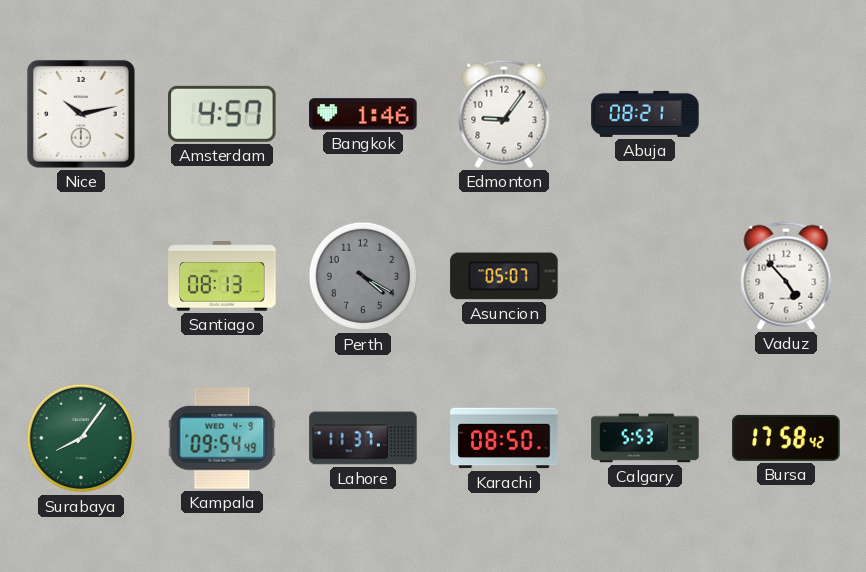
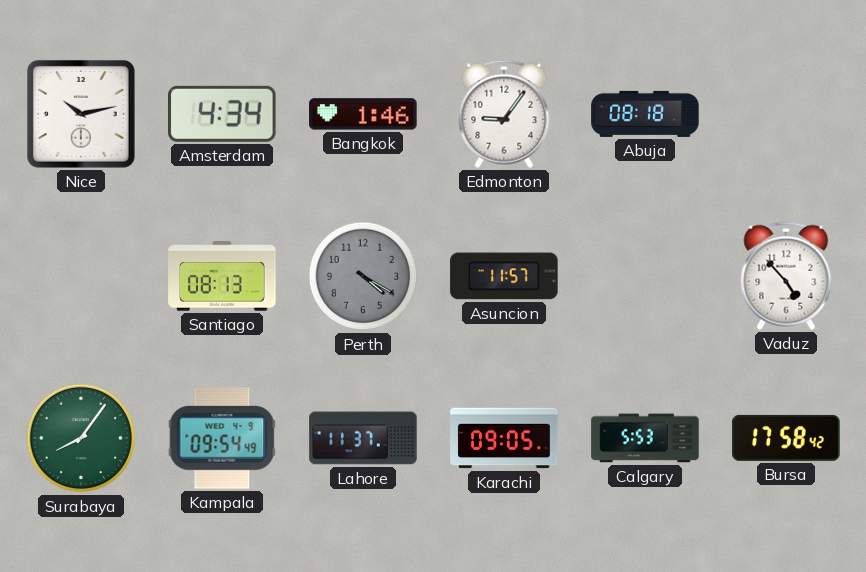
Amsterdam: 4:57 -> 4:34 (223, 114)
Abuja: 08:21 -> 08:18 (645, 114)
Asuncion: 05:07 -> 11:57 (504, 276)
Karachi: 08:50 -> 09:05 (504, 438)
